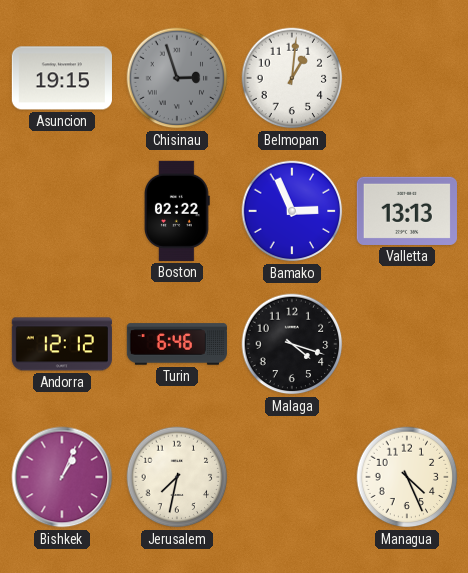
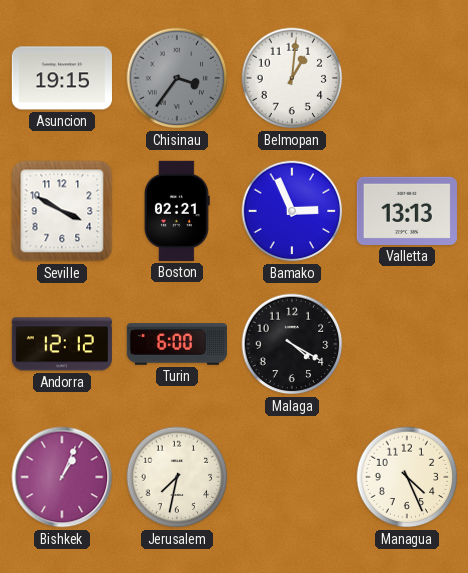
Chisinau: 2:57 -> 3:36 (177, 78)
Seville: none -> 3:50 (62, 211)
Boston: 02:22 -> 02:21 (178, 211)
Turin: 6:46 -> 6:00 (177, 344)
Malaga: 4:18 -> 4:20 (292, 344)
